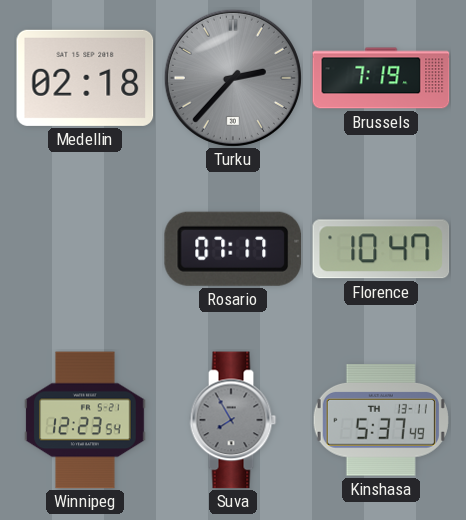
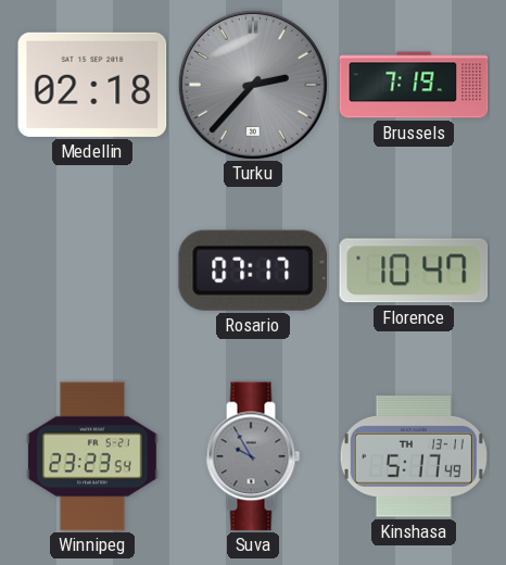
Winnipeg: 12:23 -> 23:23 (92, 456)
Suva: 7:55 -> 9:55 (253, 456)
Kinshasa: 5:37 -> 5:17 (414, 457)
